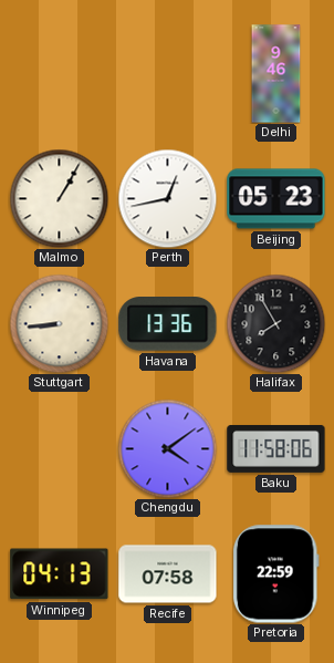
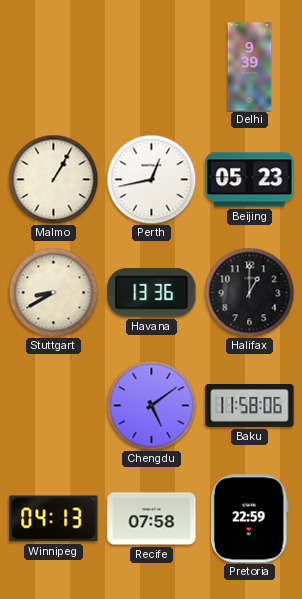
Delhi: 9:46 -> 9:39 (250, 67)
Stuttgart: 8:44 -> 8:40 (53, 292)
Halifax: 7:55 -> 1:00 (249, 292)
Chengdu: 4:09 -> 5:09 (151, 405)
